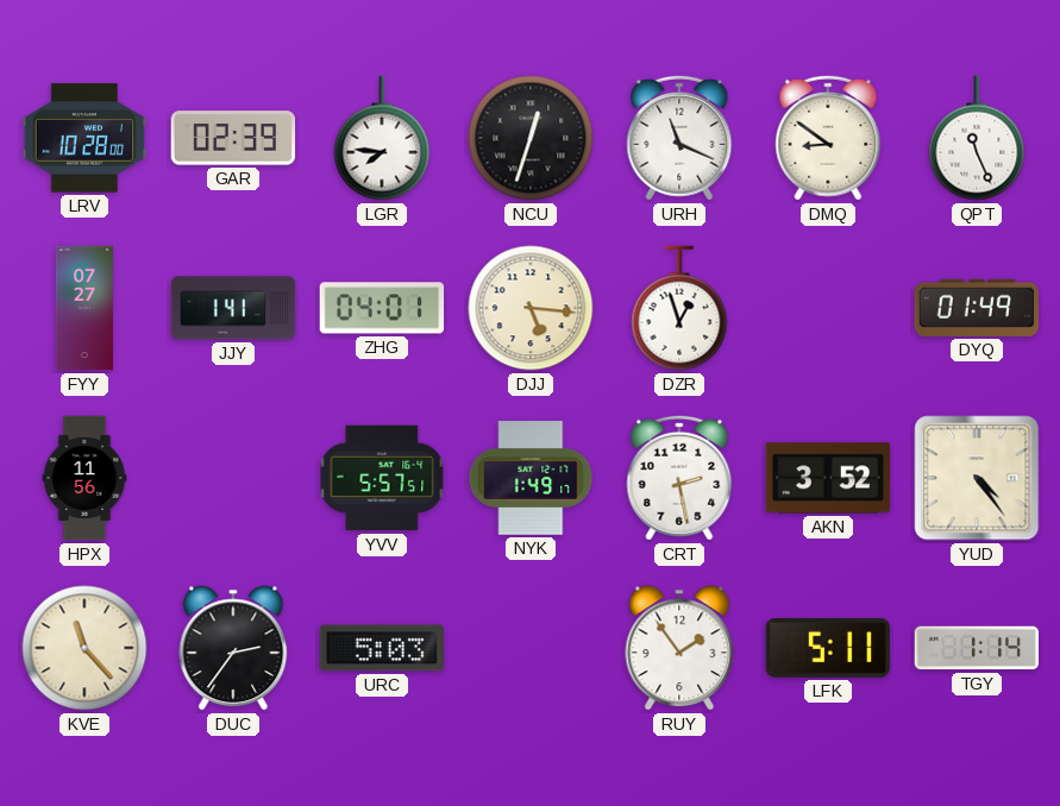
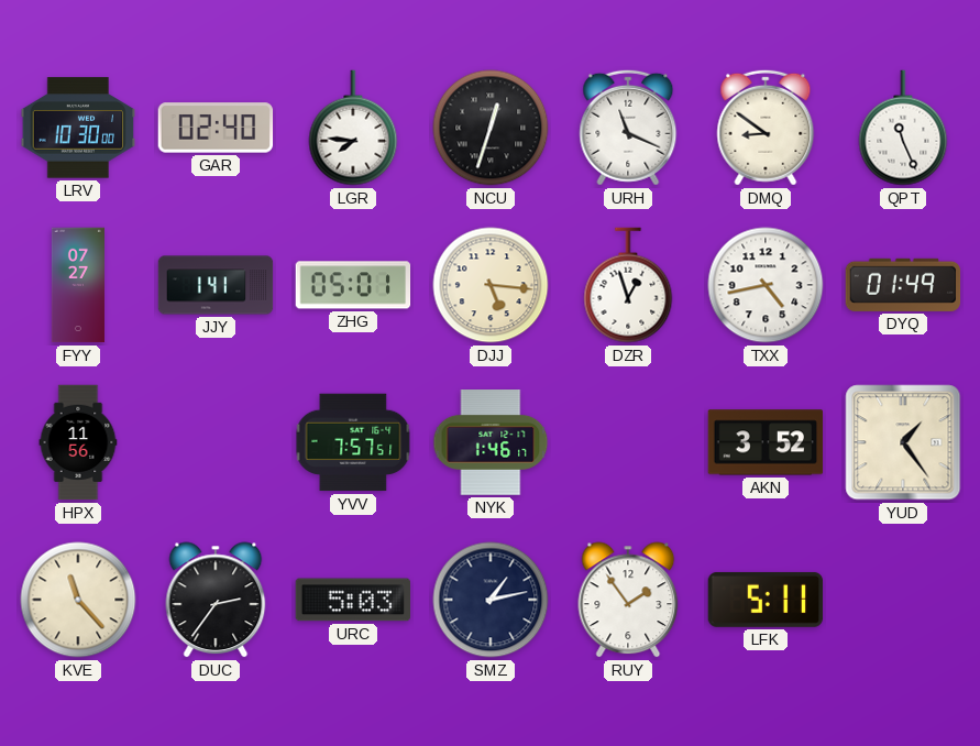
LRV: 10:28 -> 10:30 (78, 128)
GAR: 02:39 -> 02:40 (216, 128)
ZHG: 04:01 -> 05:01 (353, 285)
TXX: none -> 4:43 (766, 285)
YVV: 5:57 -> 7:57 (353, 442)
NYK: 1:49 -> 1:46 (491, 443)
CRT: 2:28 -> none (679, 478)
YUD: 4:24 -> 1:24 (903, 442)
SMZ: none -> 1:13 (491, 600)
TGY: 1:14 -> none (977, 648)
